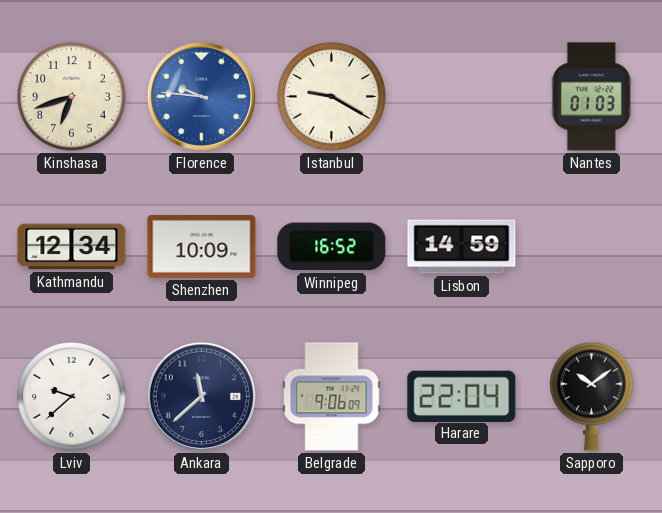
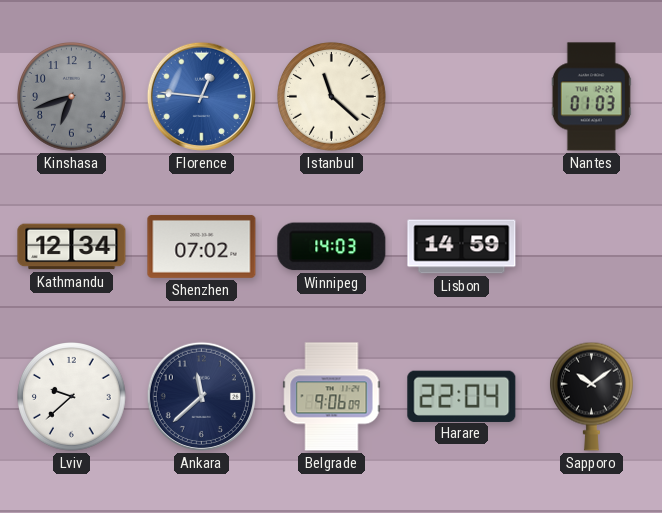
Kinshasa dial: cream -> grey (72, 97)
Florence: 9:46 -> 12:46 (201, 96)
Istanbul: 9:20 -> 11:22 (332, 97)
Shenzhen: 10:09 -> 07:02 (202, 246)
Winnipeg: 16:52 -> 14:03 (332, 247)
